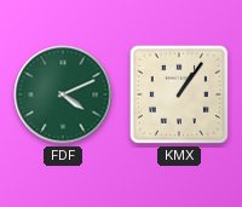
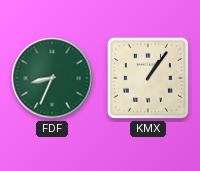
FDF: 4:11 -> 8:34 (52, 78)
